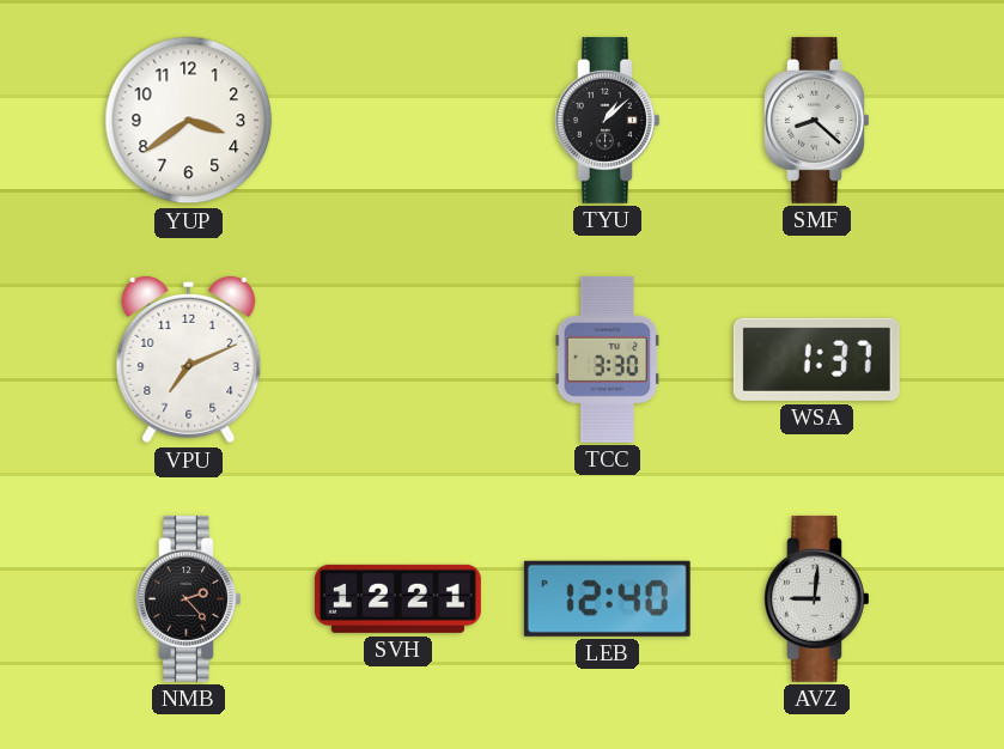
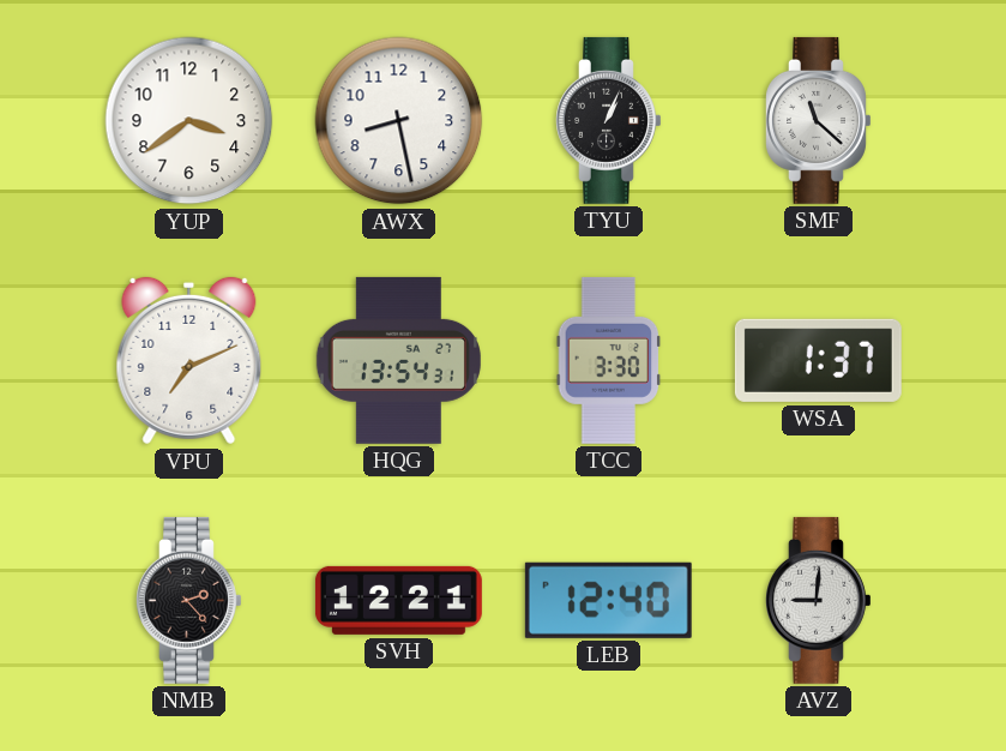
AWX: none -> 8:28 (399, 121)
TYU: 1:08 -> 1:04 (609, 120)
SMF: 8:22 -> 11:22 (819, 120)
HQG: none -> 13:54 (398, 360)
